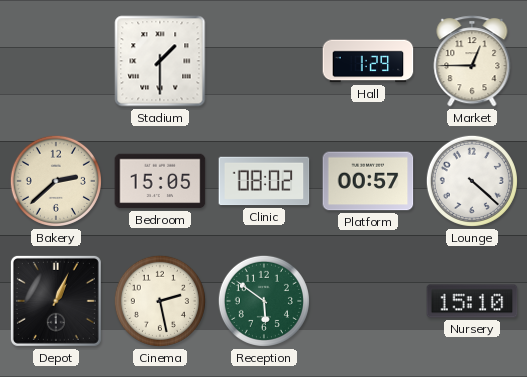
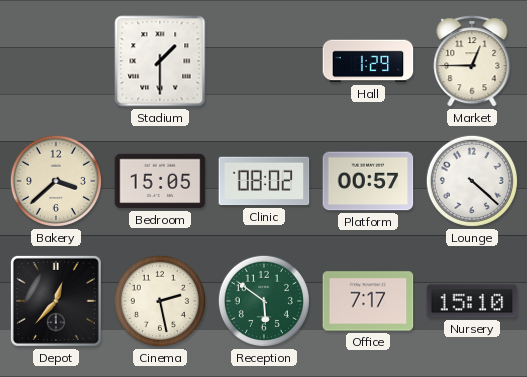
Bakery: 2:38 -> 3:38 (56, 181)
Depot: 1:04 -> 12:37 (56, 301)
Office: none -> 7:17 (368, 301)
